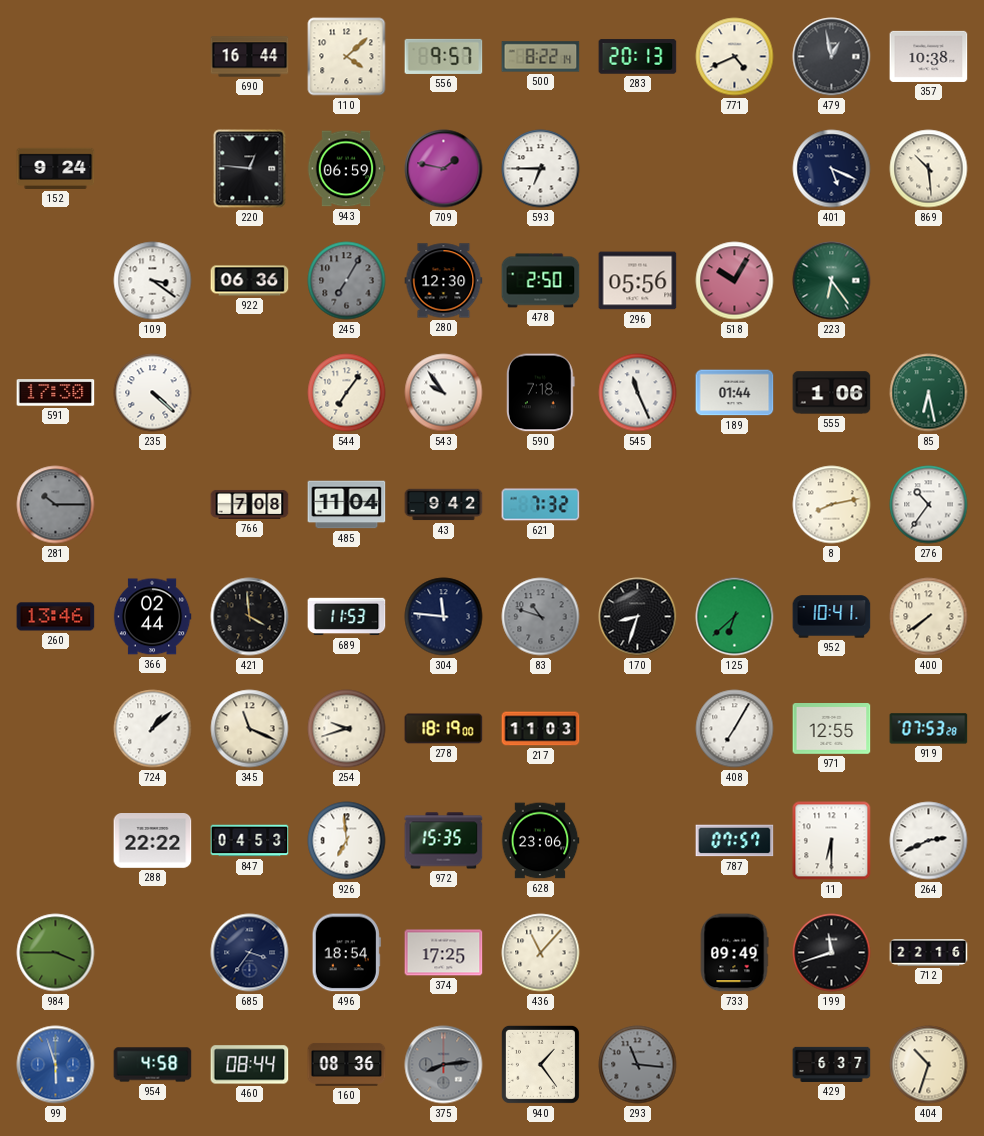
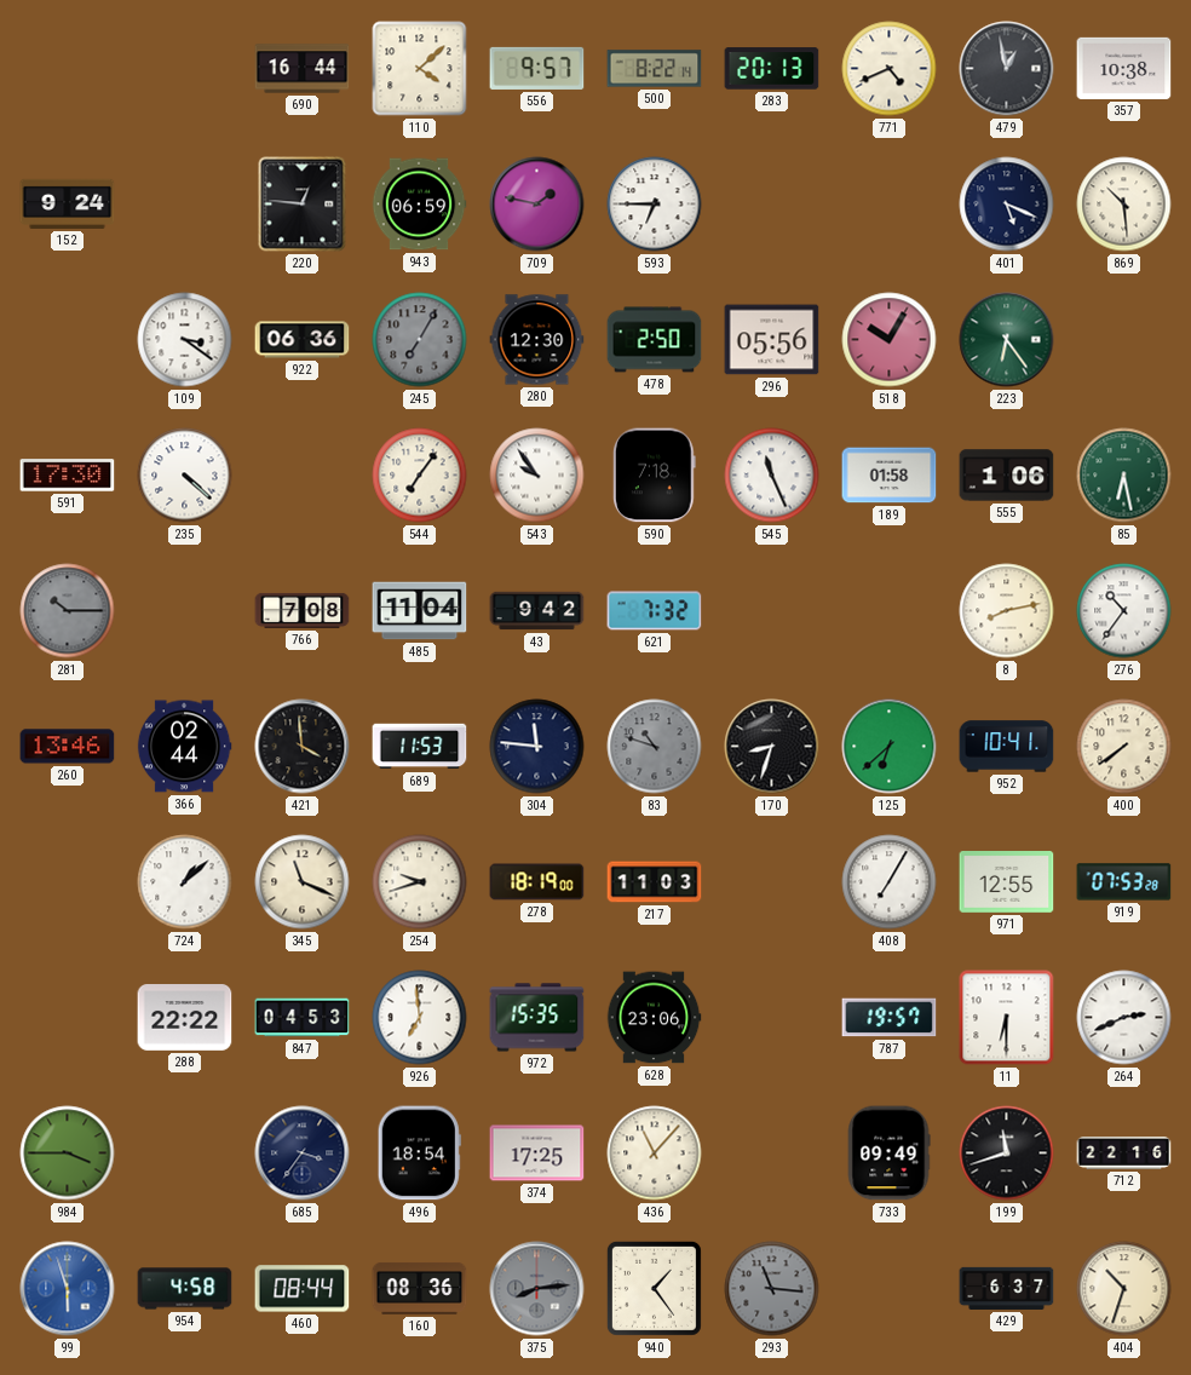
189: 01:44 -> 01:58 (890, 476)
787: 07:57 -> 19:57 (890, 1018)
